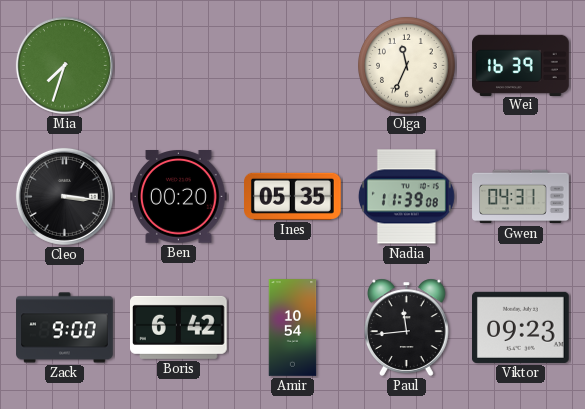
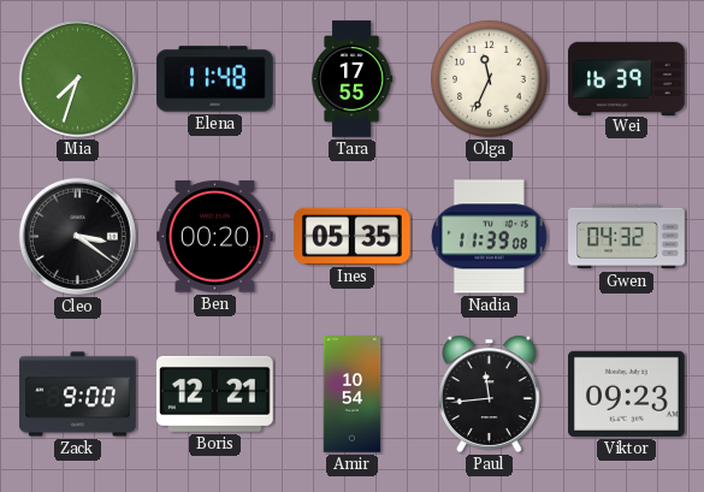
Elena: none -> 11:48 (215, 79)
Tara: none -> 17:55 (353, 79)
Cleo: 3:16 -> 3:21 (77, 236)
Gwen: 04:31 -> 04:32 (627, 237)
Boris: 6:42 -> 12:21 (215, 393)
